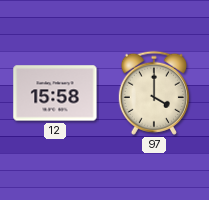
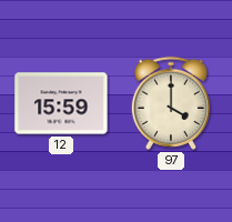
12: 15:58 -> 15:59 (61, 103)
